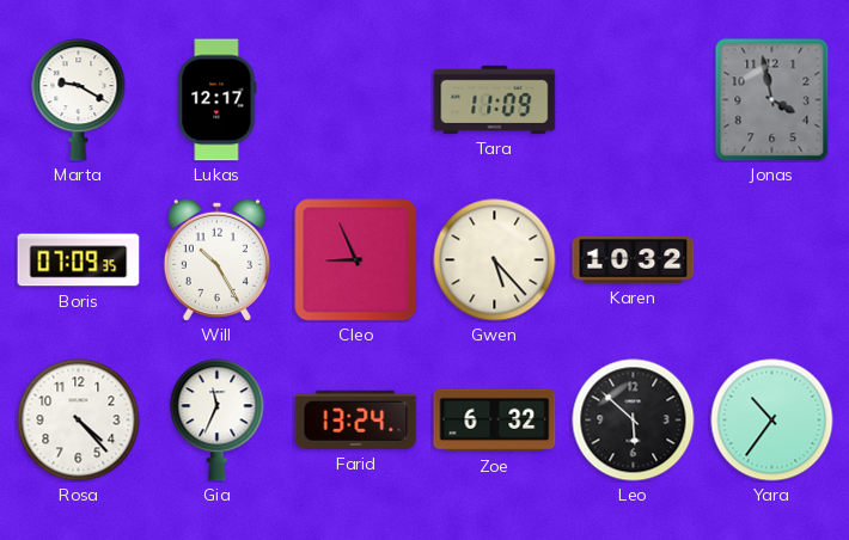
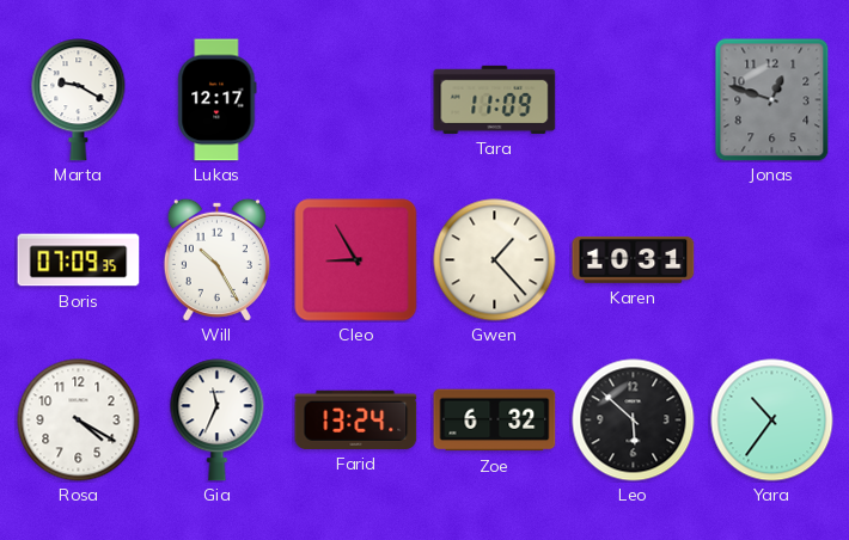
Jonas: 3:58 -> 12:48 (772, 100)
Cleo: 8:56 -> 8:55 (356, 260)
Gwen: 5:23 -> 1:23 (495, 260)
Karen: 10:32 -> 10:31 (634, 259)
Rosa: 4:23 -> 4:20 (79, 421)
